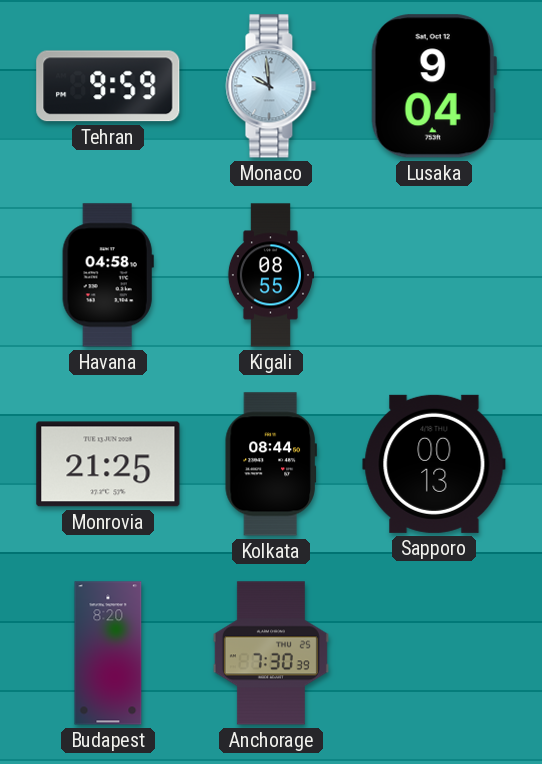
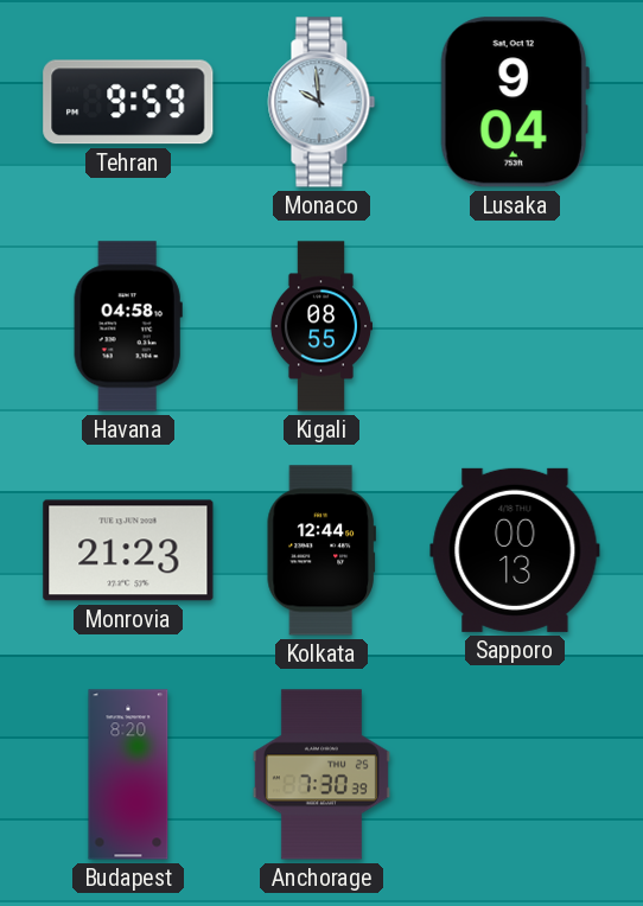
Monrovia: 21:25 -> 21:23 (128, 550)
Kolkata: 08:44 -> 12:44 (321, 550)
